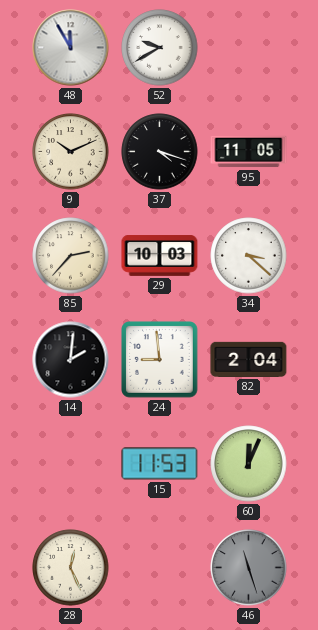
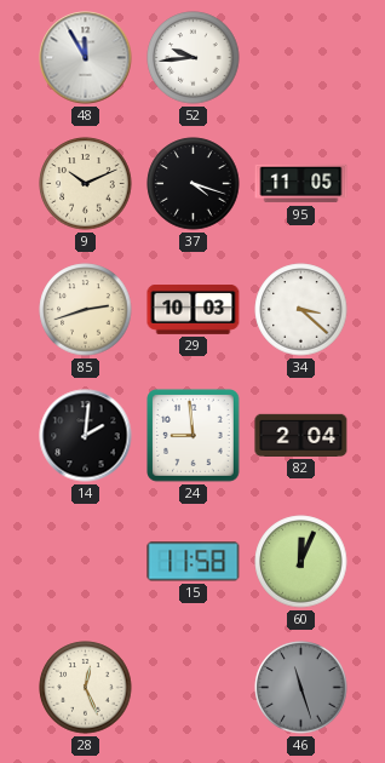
52: 9:40 -> 9:44 (194, 58)
85: 2:37 -> 2:42 (86, 310)
15: 11:53 -> 11:58 (194, 562)
